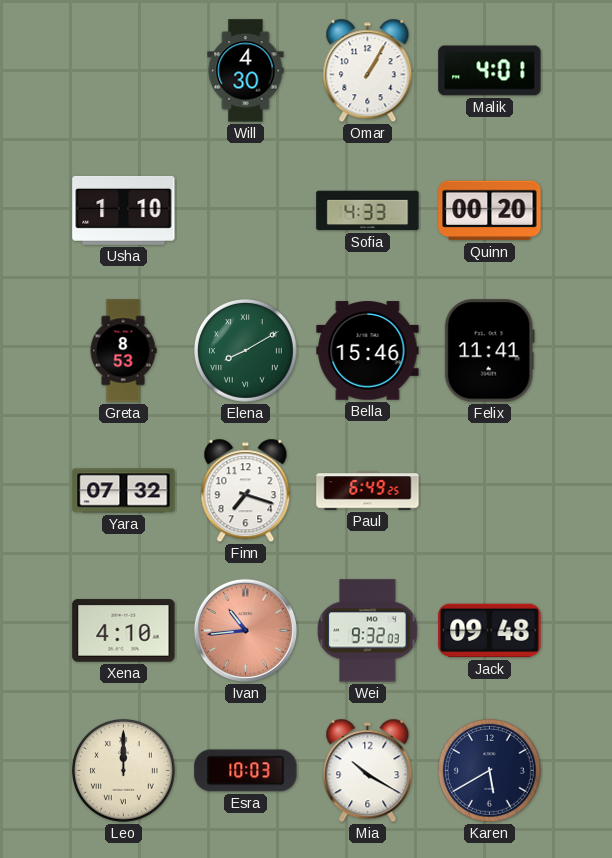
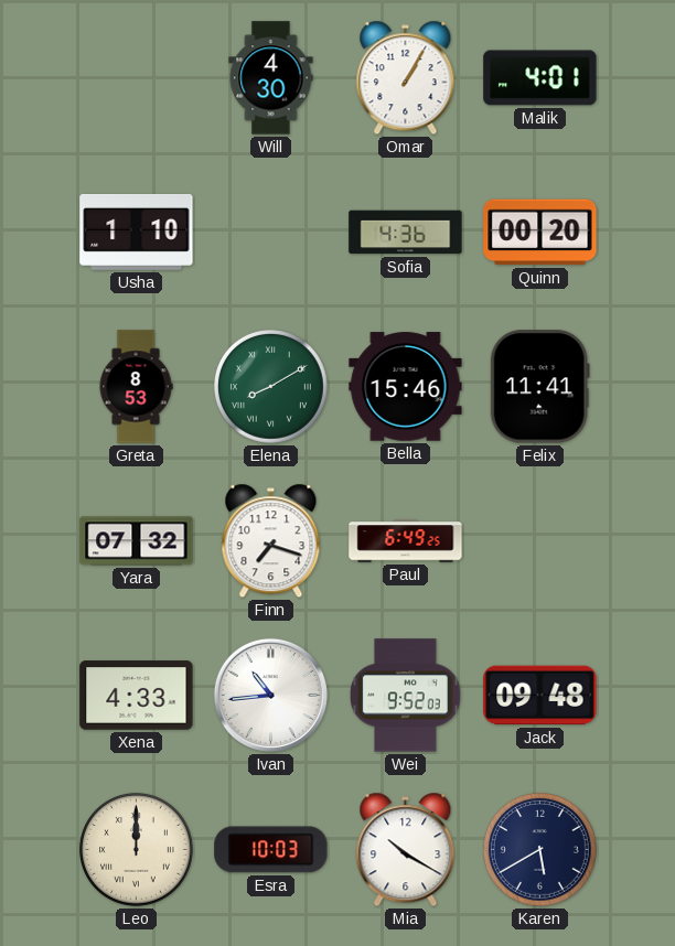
Sofia: 4:33 -> 4:36 (406, 233)
Xena: 4:10 -> 4:33 (137, 696)
Ivan dial: salmon -> white (270, 695)
Wei: 9:32 -> 9:52 (406, 696)
